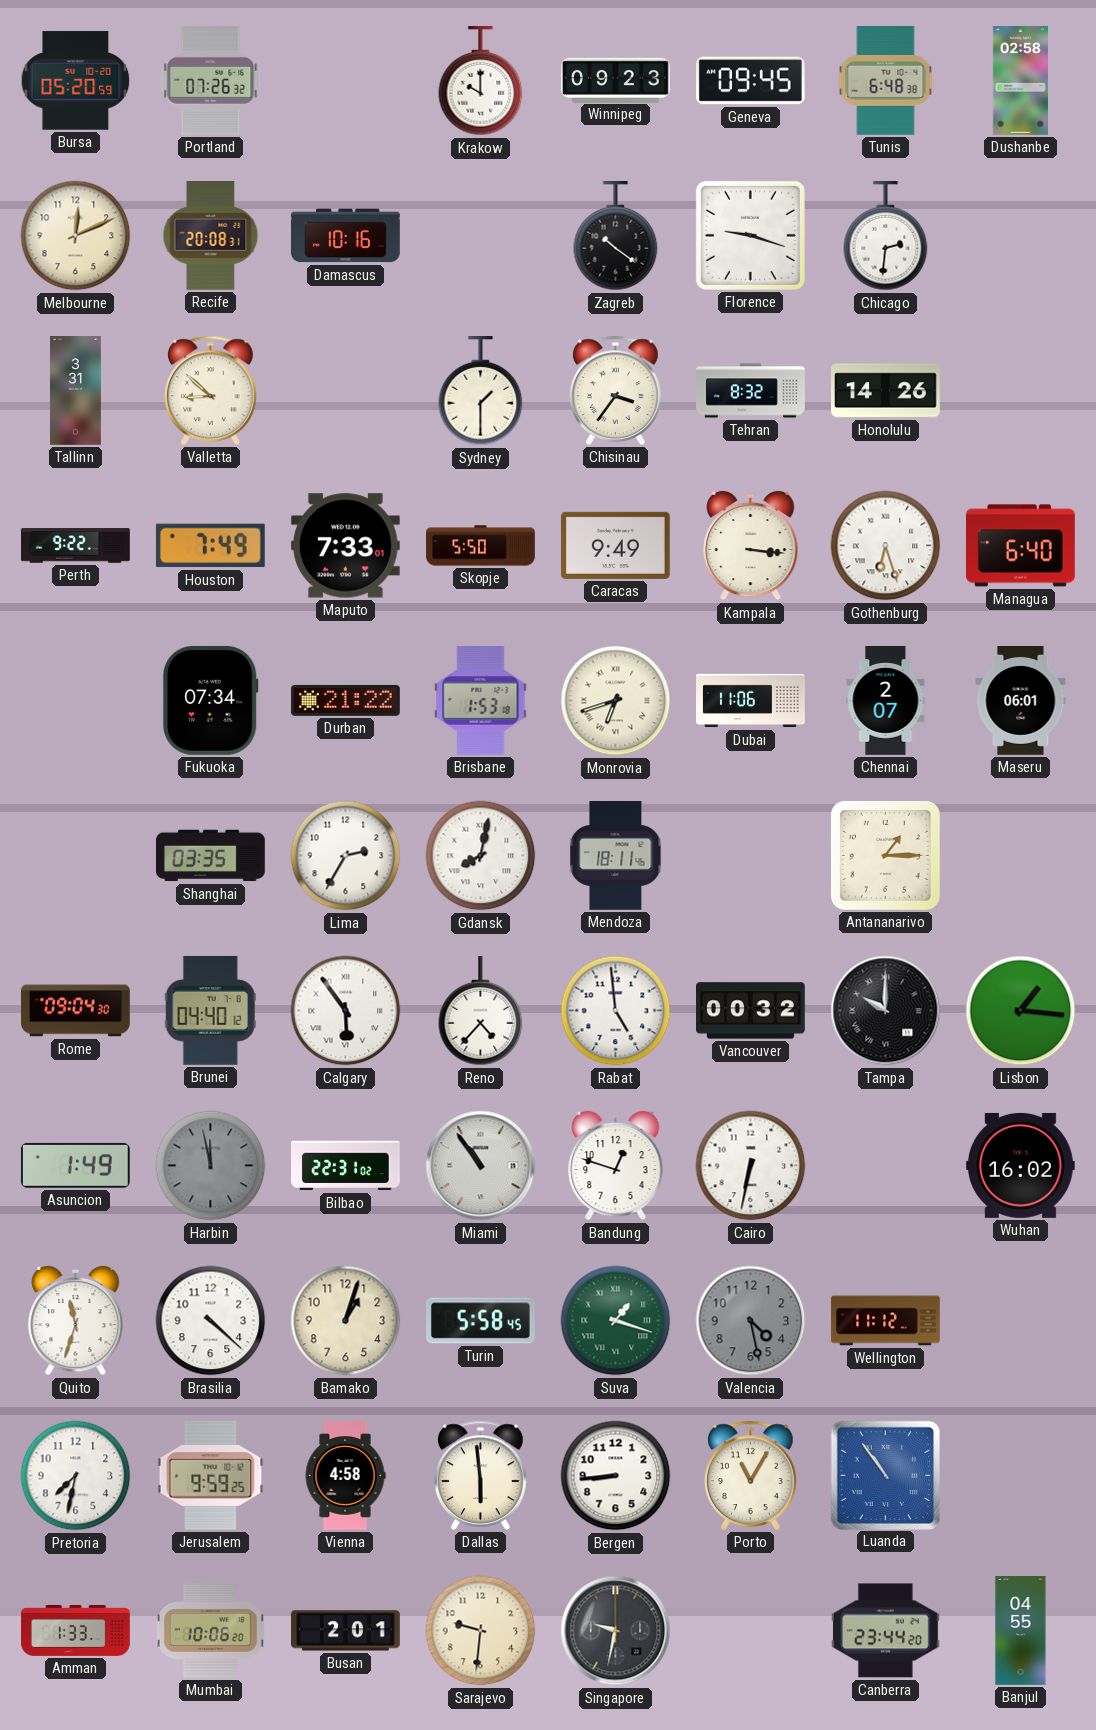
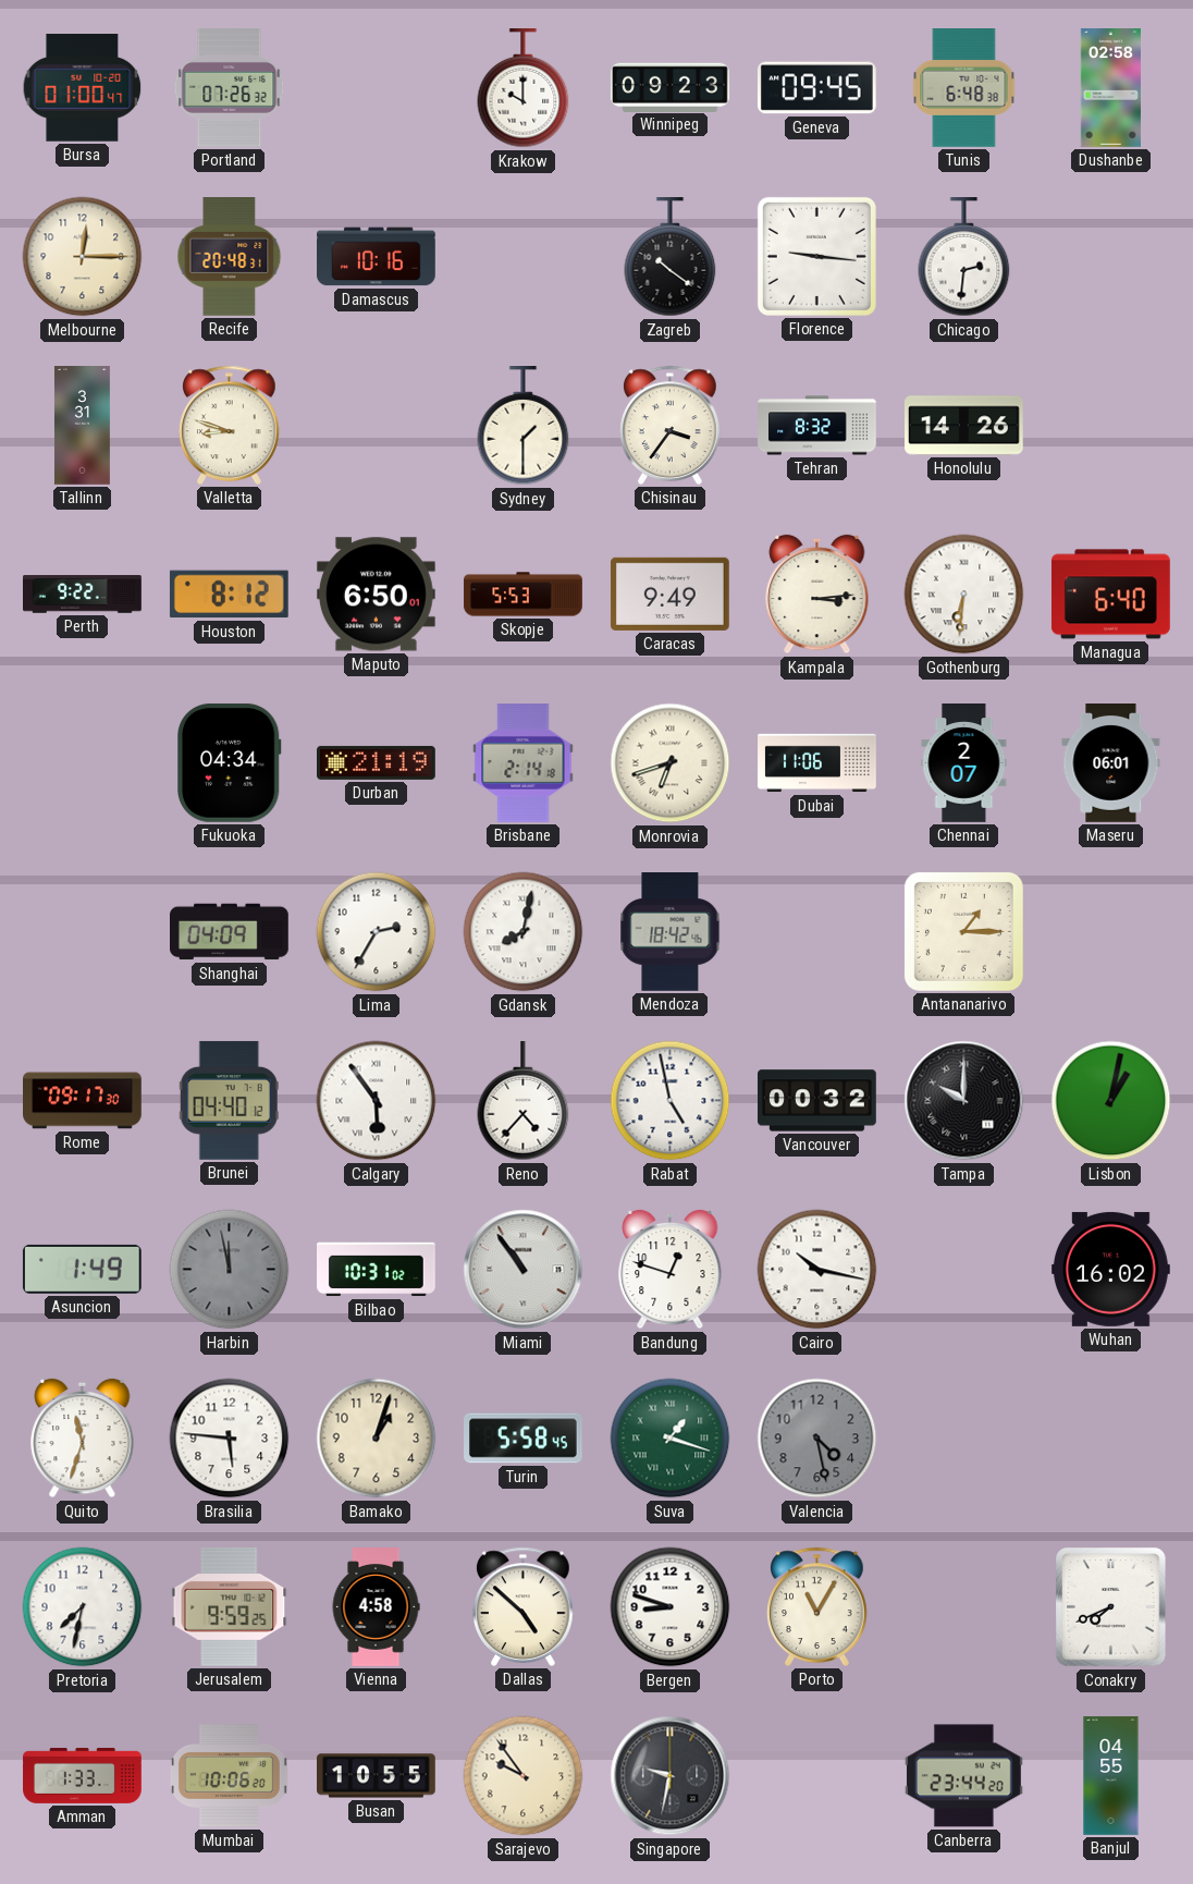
Bursa: 05:20 -> 01:00 (83, 88)
Melbourne: 12:11 -> 12:15 (83, 257)
Recife: 20:08 -> 20:48 (230, 257)
Florence: 9:18 -> 9:16 (816, 256)
Valletta: 8:52 -> 8:48 (230, 425)
Houston: 7:49 -> 8:12 (229, 595)
Maputo: 7:33 -> 6:50 (376, 595)
Skopje: 5:50 -> 5:53 (524, 595)
Kampala: 3:16 -> 3:14 (817, 595)
Gothenburg: 6:27 -> 6:31 (964, 595)
Fukuoka: 07:34 -> 04:34 (229, 762)
Durban: 21:22 -> 21:19 (377, 762)
Brisbane: 1:53 -> 2:14 (524, 763)
Shanghai: 03:35 -> 04:09 (230, 932)
Mendoza: 18:11 -> 18:42 (671, 932)
Rome: 09:04 -> 09:17 (83, 1101)
Rabat: 4:59 -> 4:58 (671, 1101)
Lisbon: 1:16 -> 1:02 (1111, 1101)
Bilbao: 22:31 -> 10:31 (377, 1270)
Cairo: 6:32 -> 10:17 (817, 1270)
Brasilia: 4:22 -> 5:46 (230, 1439)
Wellington: 11:12 -> none (886, 1321)
Dallas: 5:59 -> 4:52 (524, 1606)
Bergen: 8:44 -> 8:48 (671, 1607)
Luanda: 10:54 -> none (885, 1475)
Conakry: none -> 7:41 (1111, 1607)
Busan: 2:01 -> 10:55 (377, 1776)
Sarajevo: 9:31 -> 9:54 (524, 1776)
